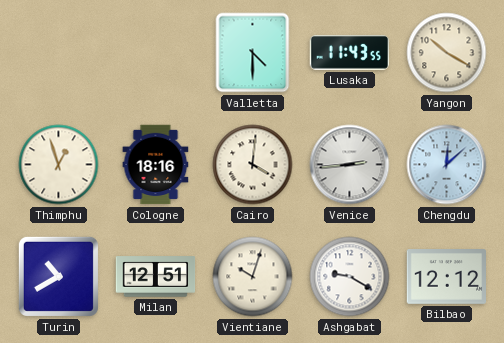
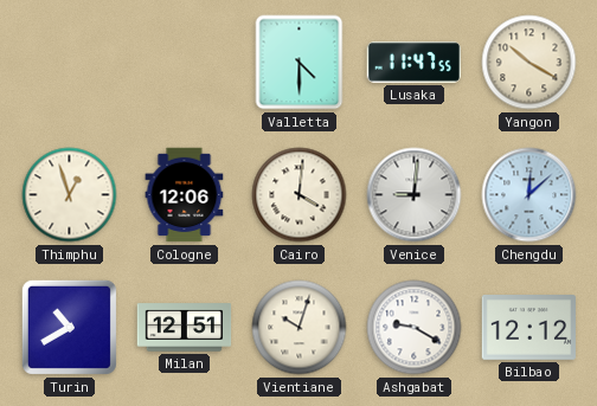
Lusaka: 11:43 -> 11:47 (413, 63)
Cologne: 18:16 -> 12:06 (185, 195)
Venice: 2:44 -> 9:01 (415, 195)
